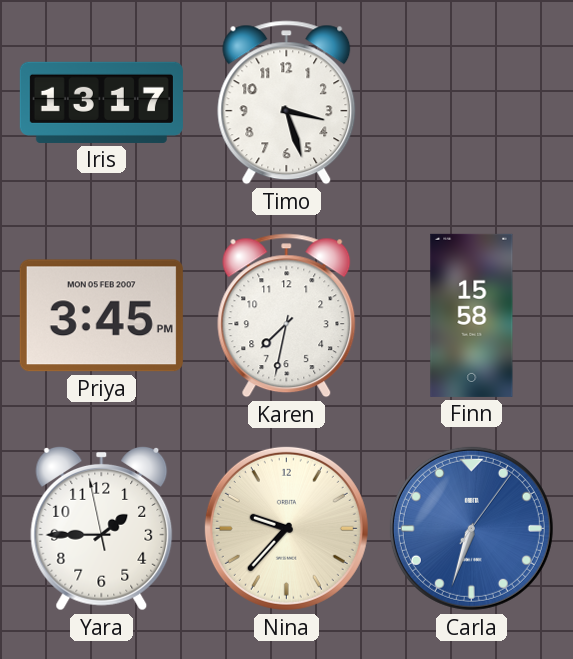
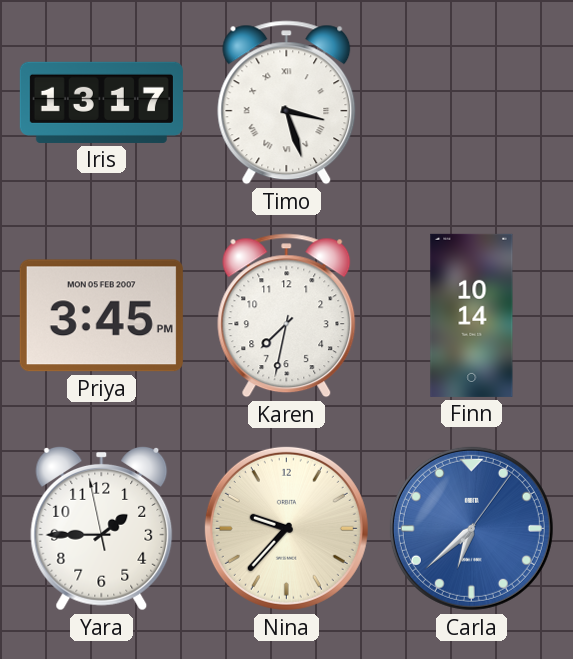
Timo numerals: Arabic -> Roman (287, 103)
Finn: 15:58 -> 10:14 (472, 315)
Carla: 6:33 -> 6:38 (471, 528)
